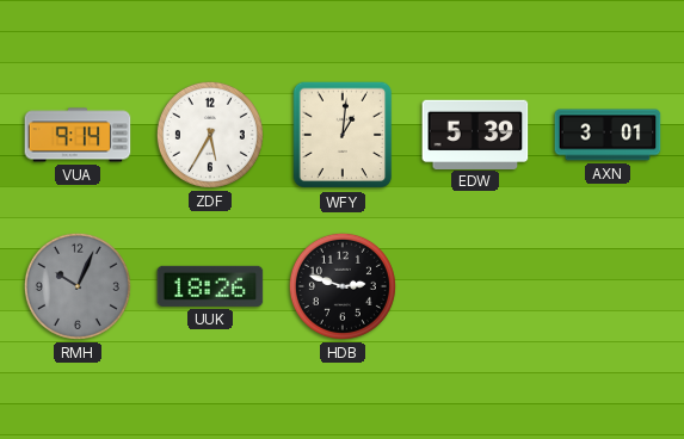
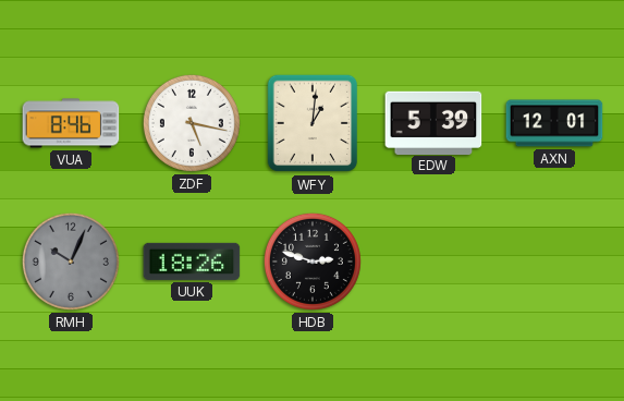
VUA: 9:14 -> 8:46 (71, 123)
ZDF: 5:35 -> 5:17 (192, 123)
AXN: 3:01 -> 12:01 (554, 123)
